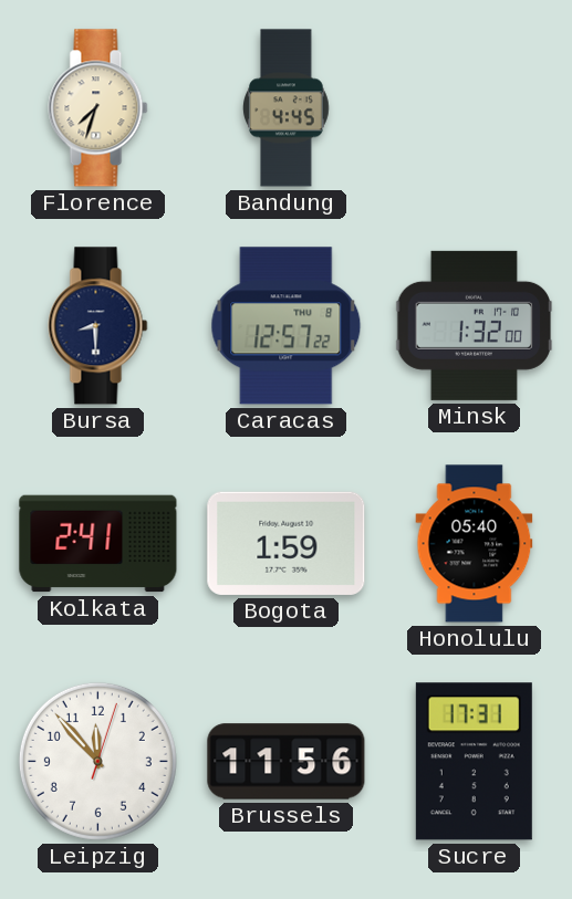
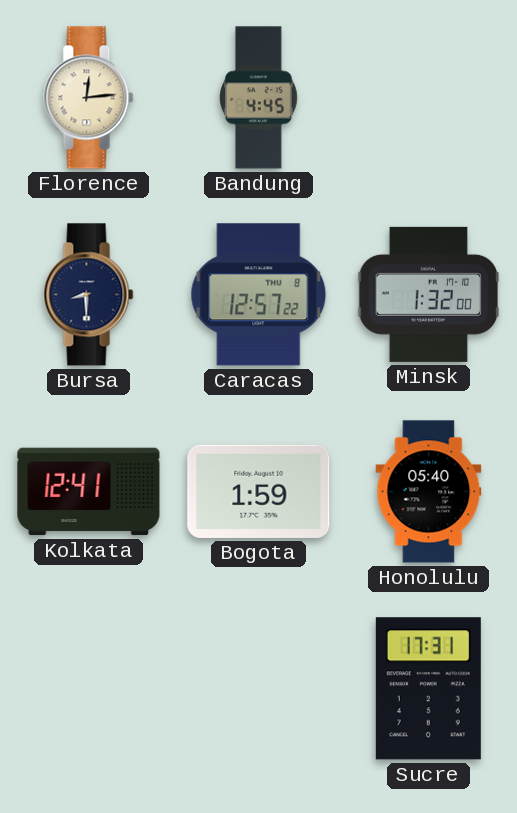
Florence: 7:33 -> 12:14 (89, 98)
Kolkata: 2:41 -> 12:41 (89, 492)
Leipzig: 11:53 -> none (97, 761)
Brussels: 11:56 -> none (287, 762)
